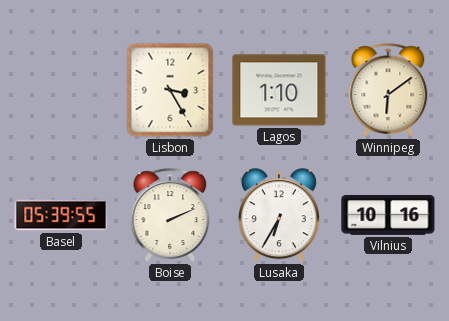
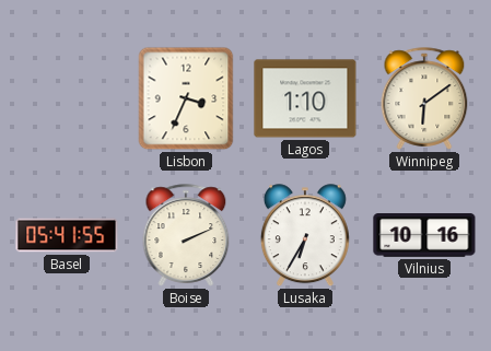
Lisbon: 3:25 -> 3:34 (186, 98)
Basel: 05:39 -> 05:41 (67, 235)
